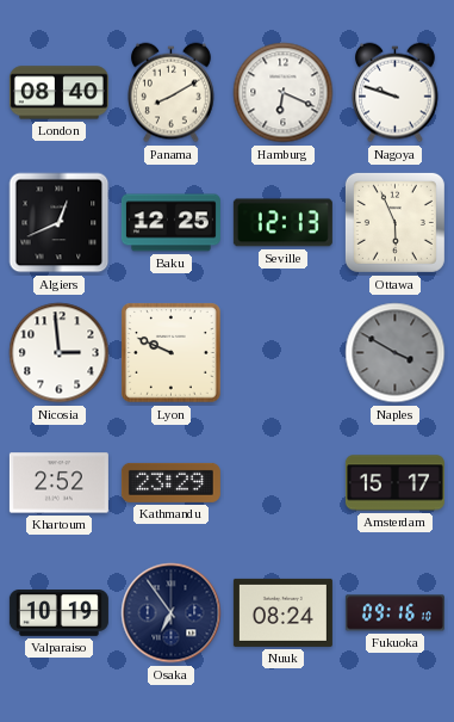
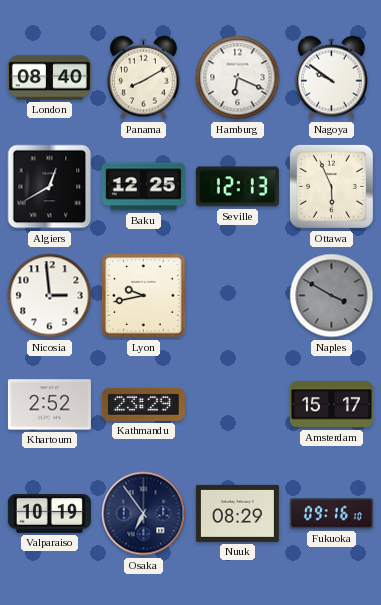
Nagoya: 9:48 -> 9:51 (332, 78)
Algiers: 12:41 -> 12:40 (50, 187)
Lyon: 9:49 -> 9:43 (144, 296)
Nuuk: 08:24 -> 08:29 (237, 513)
